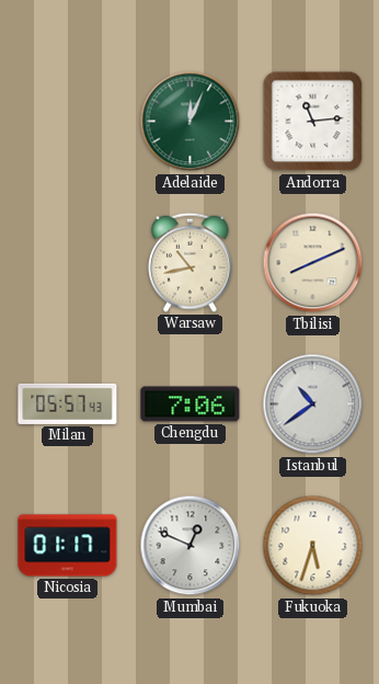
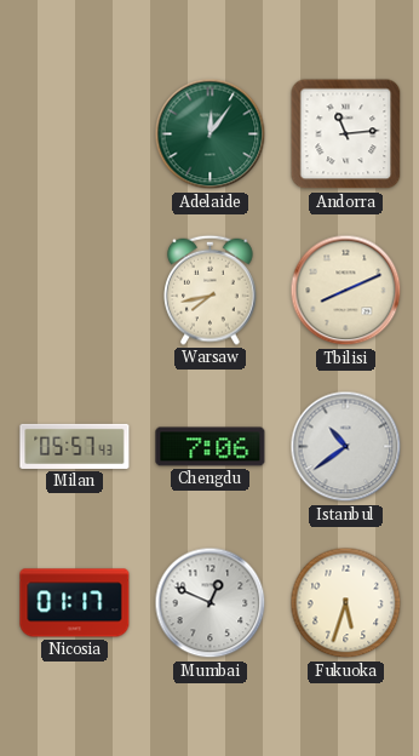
Adelaide: 12:04 -> 12:06 (211, 134)
Warsaw: 10:43 -> 7:43 (211, 290)
